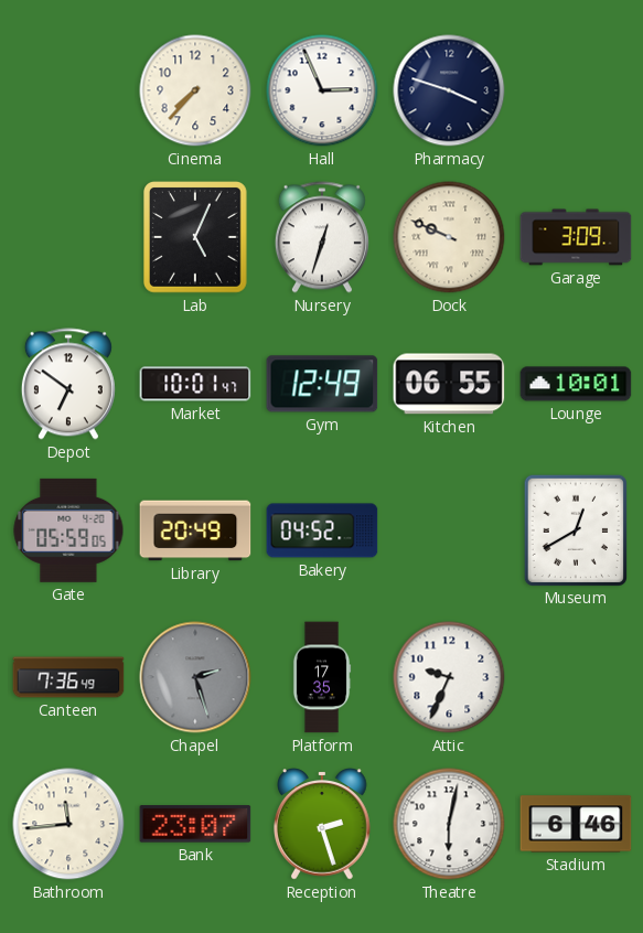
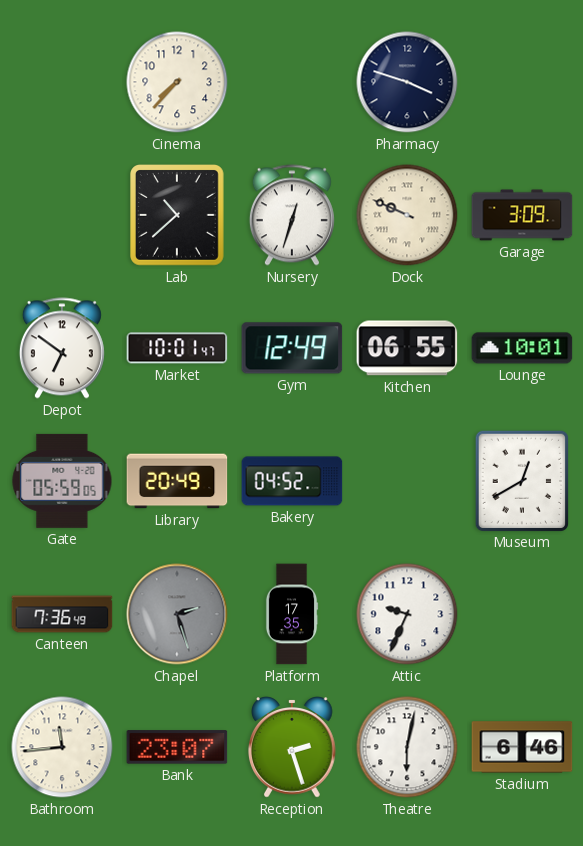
Hall: 2:56 -> none (322, 90)
Lab: 5:04 -> 10:38 (178, 216)
